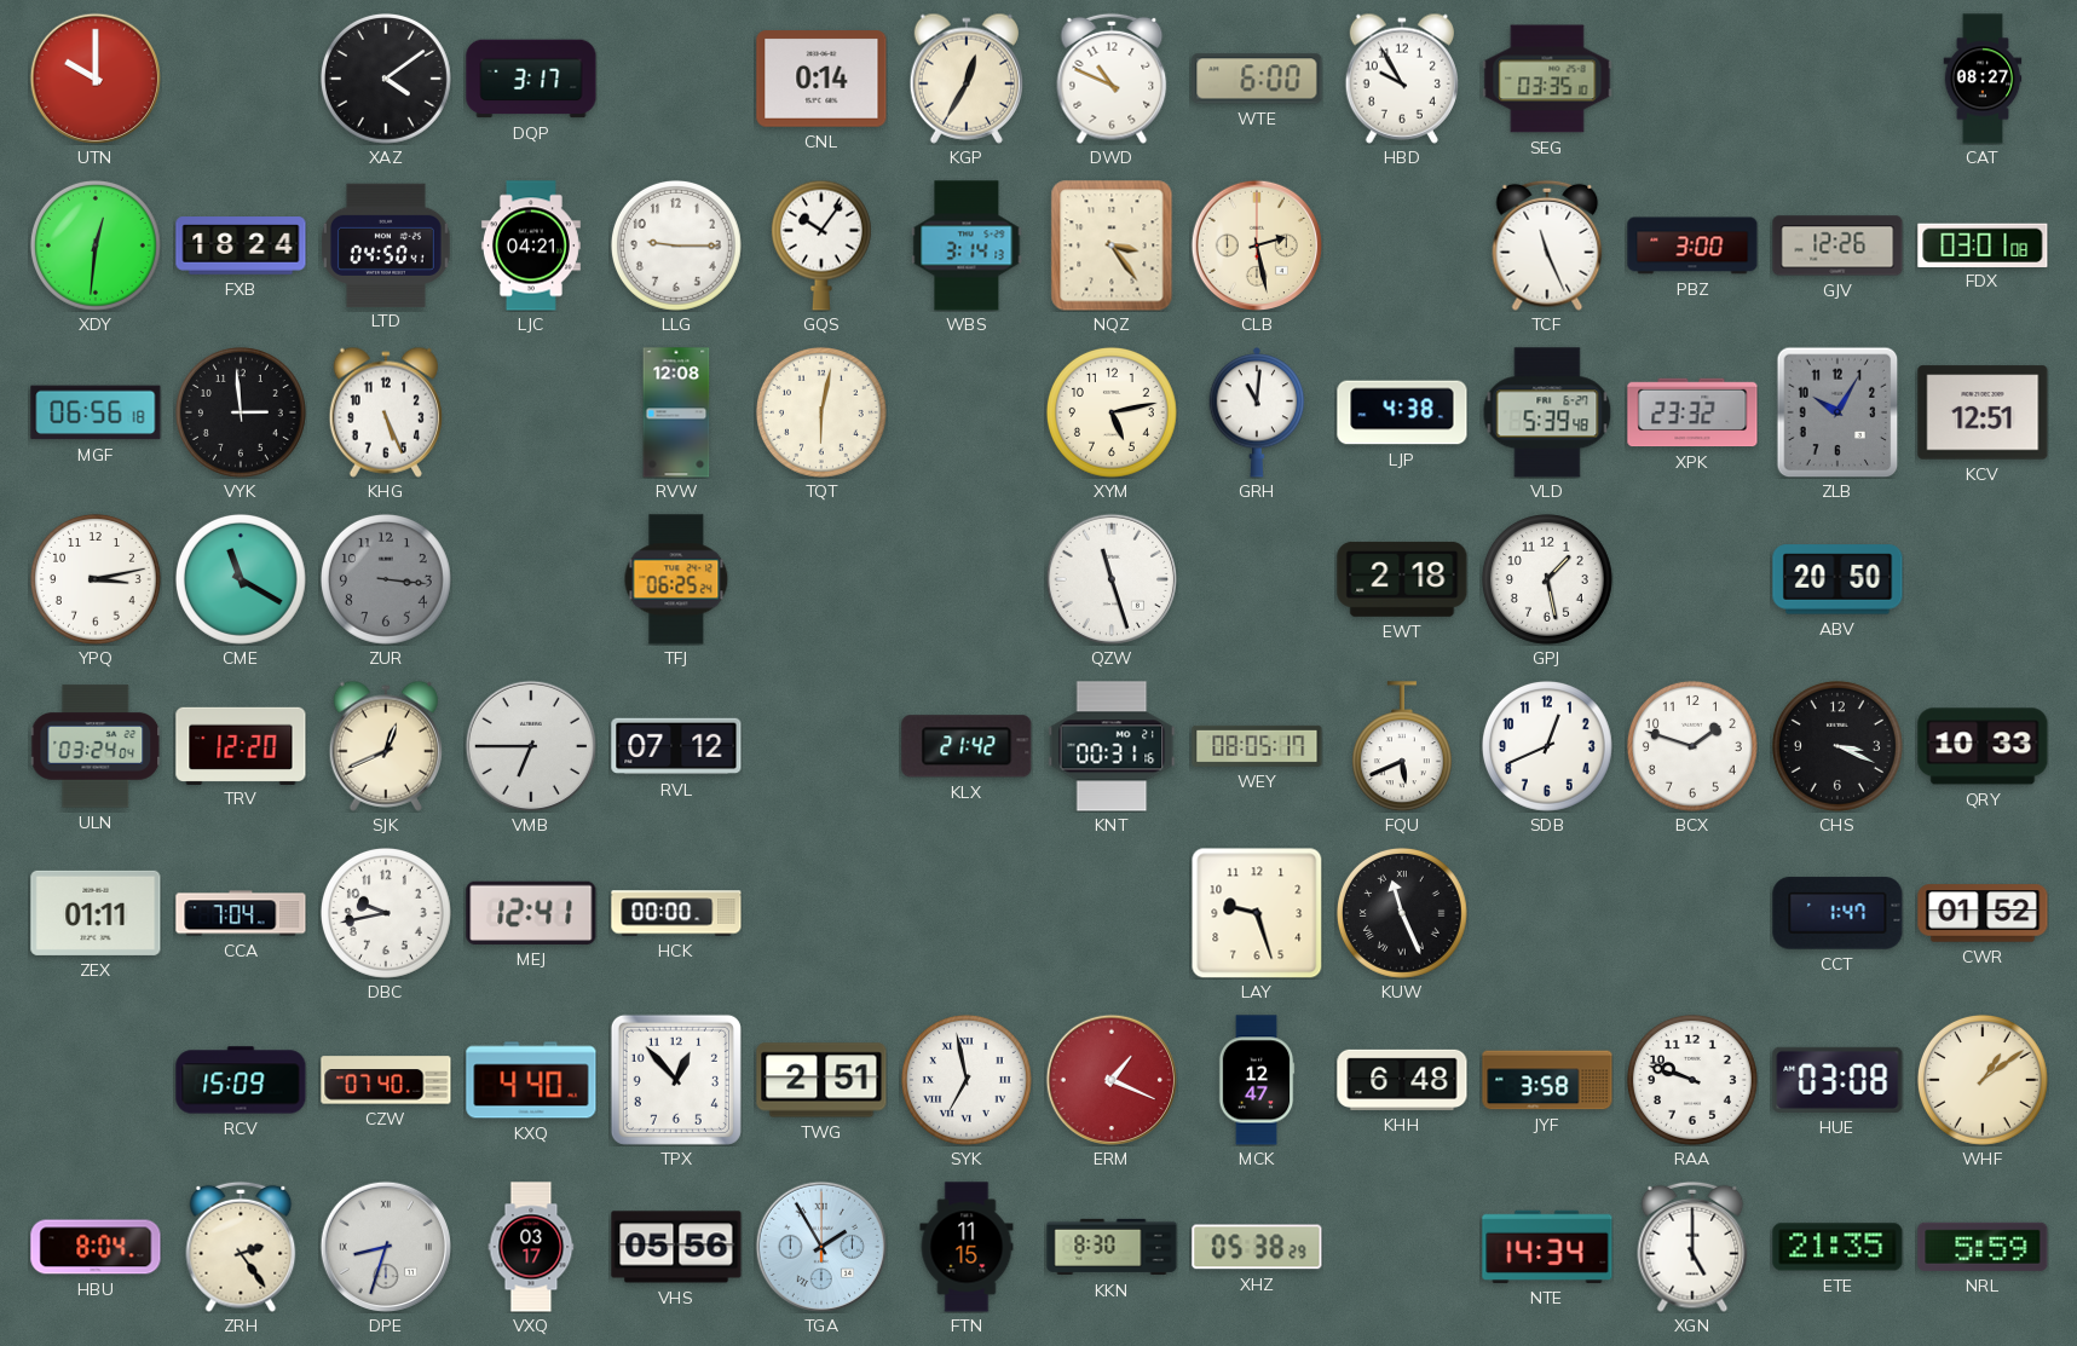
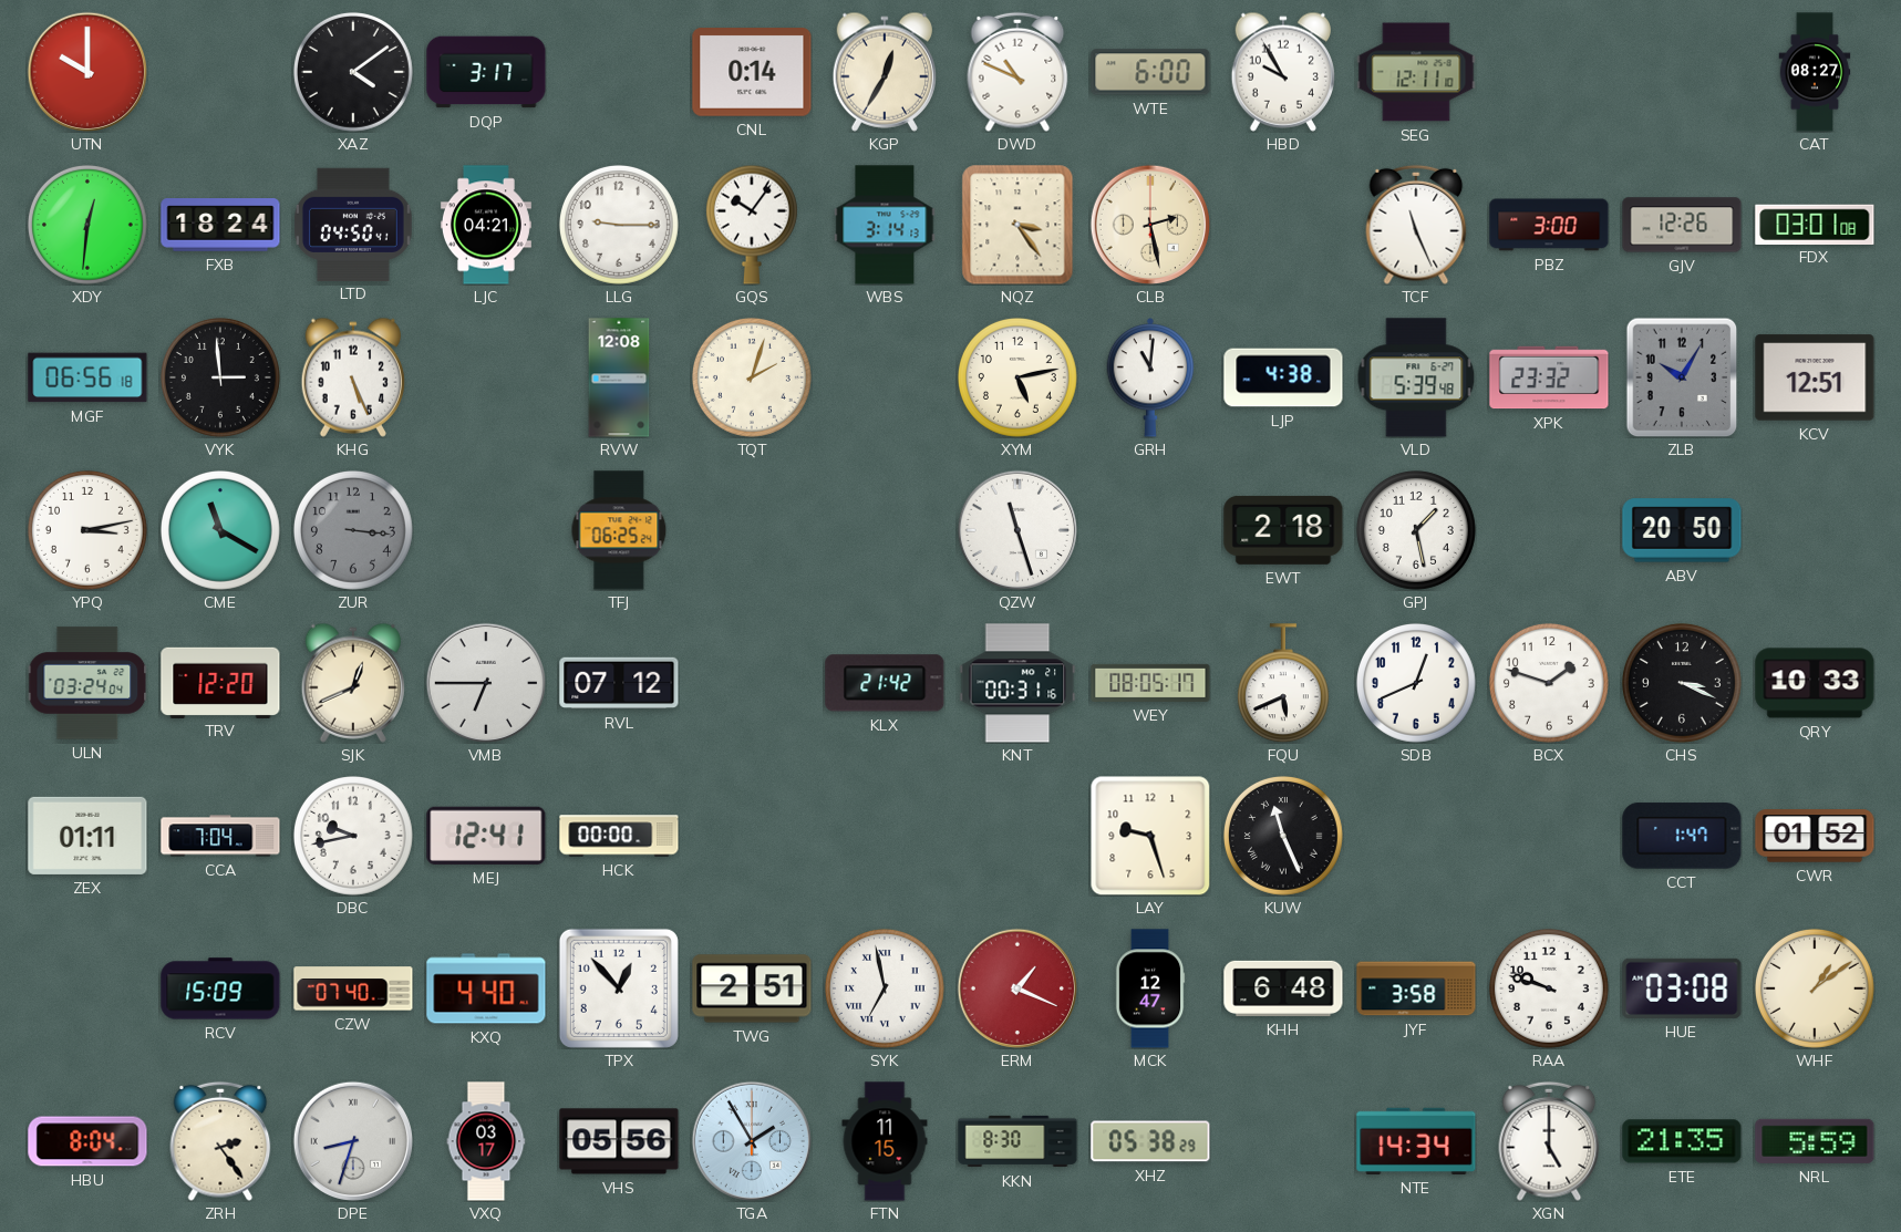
SEG: 03:35 -> 12:11 (1416, 72)
TQT: 6:02 -> 2:03 (752, 377)
